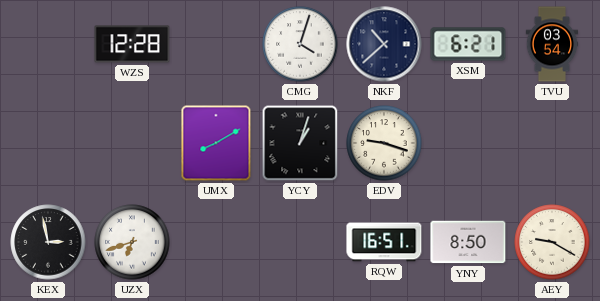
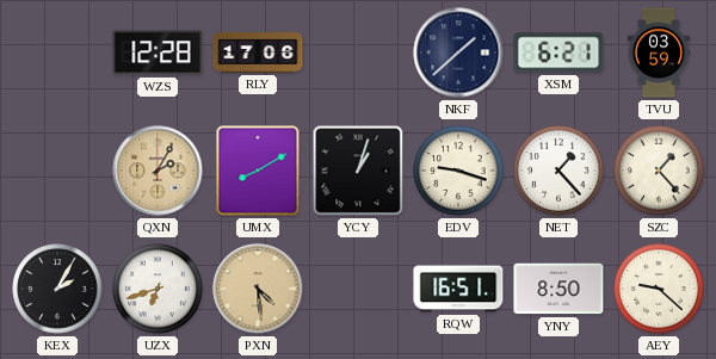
RLY: none -> 17:06 (258, 52)
CMG: 4:03 -> none (300, 44)
NKF: 10:38 -> 1:38 (458, 52)
TVU: 03:54 -> 03:59 (659, 52)
QXN: none -> 2:05 (158, 171)
NET: none -> 1:23 (558, 171)
SZC: none -> 1:23 (659, 171)
KEX: 2:58 -> 2:05 (57, 289)
PXN: none -> 4:29 (258, 289)
AEY: 9:20 -> 9:22 (659, 289)
